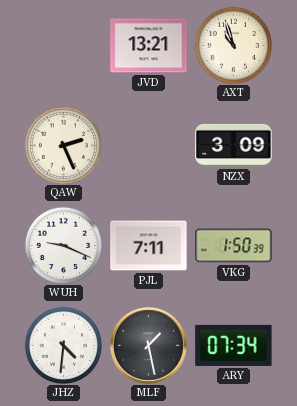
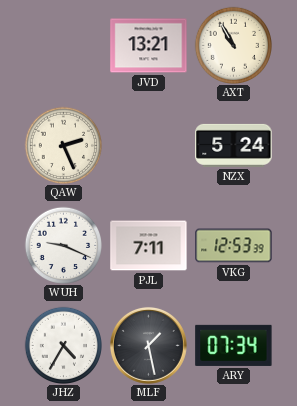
AXT: 10:57 -> 10:55 (233, 45)
NZX: 3:09 -> 5:24 (234, 145)
VKG: 1:50 -> 12:53 (234, 246)
JHZ: 4:31 -> 4:35 (63, 345)
